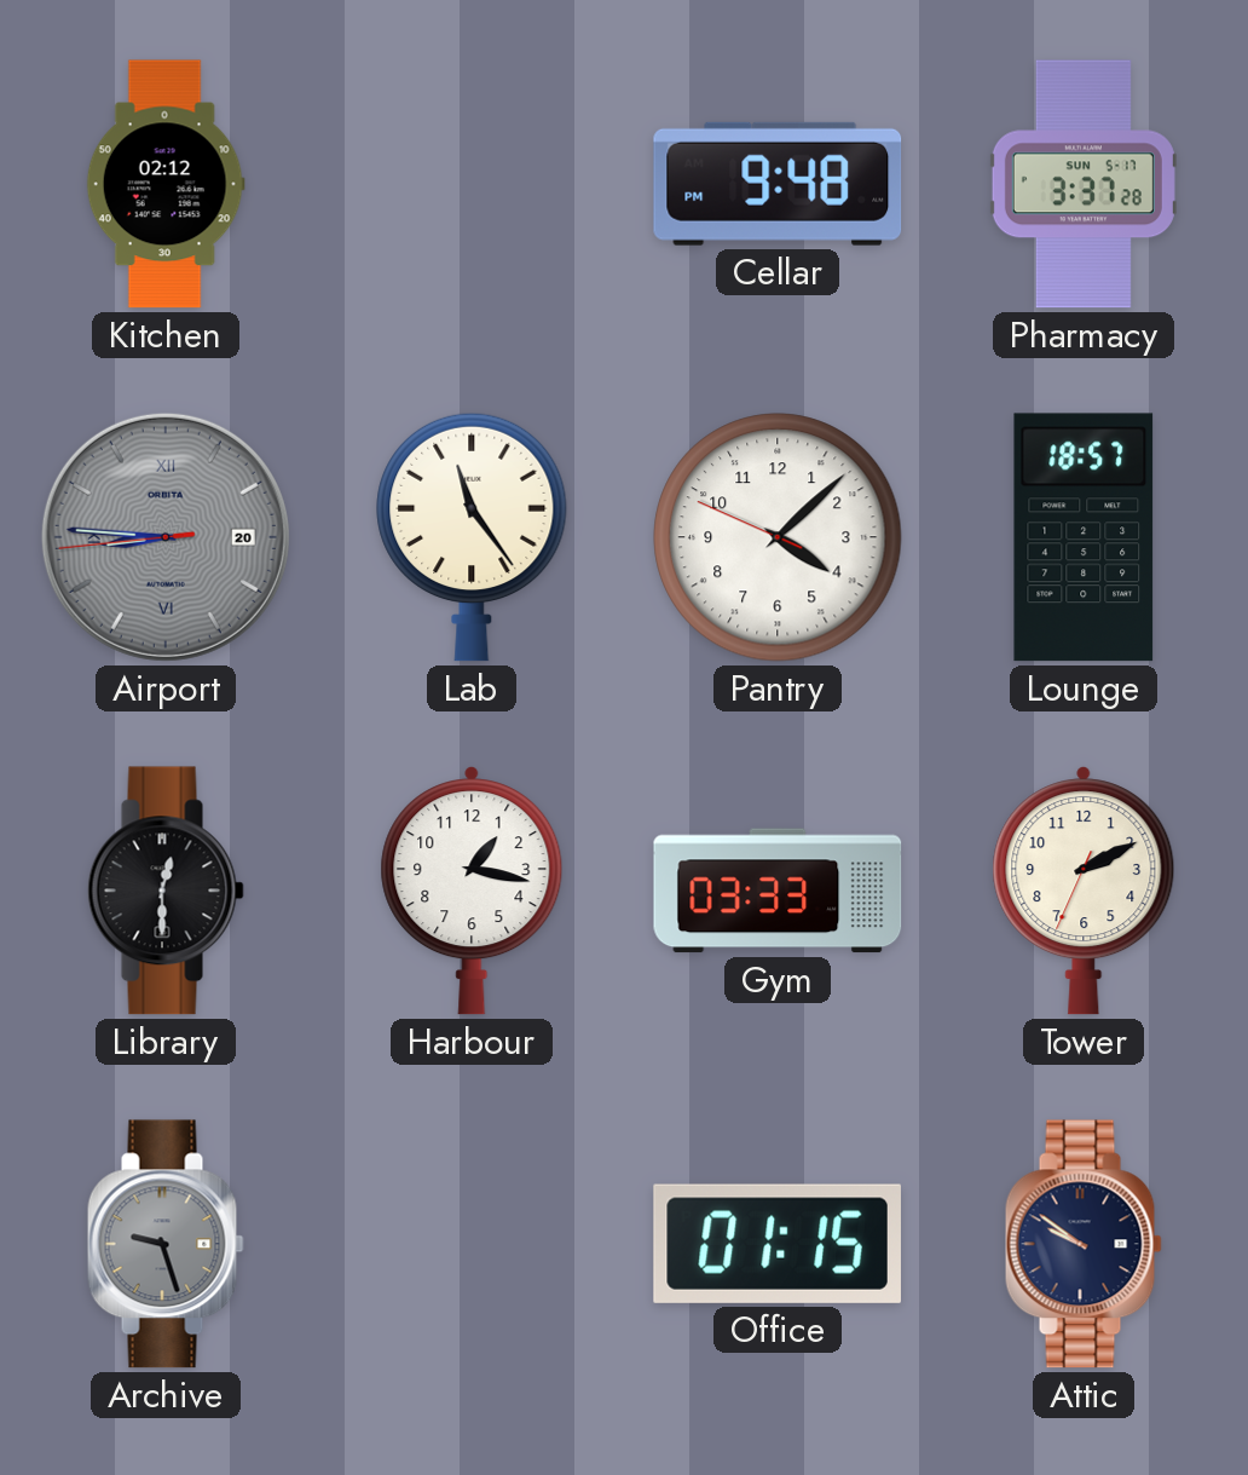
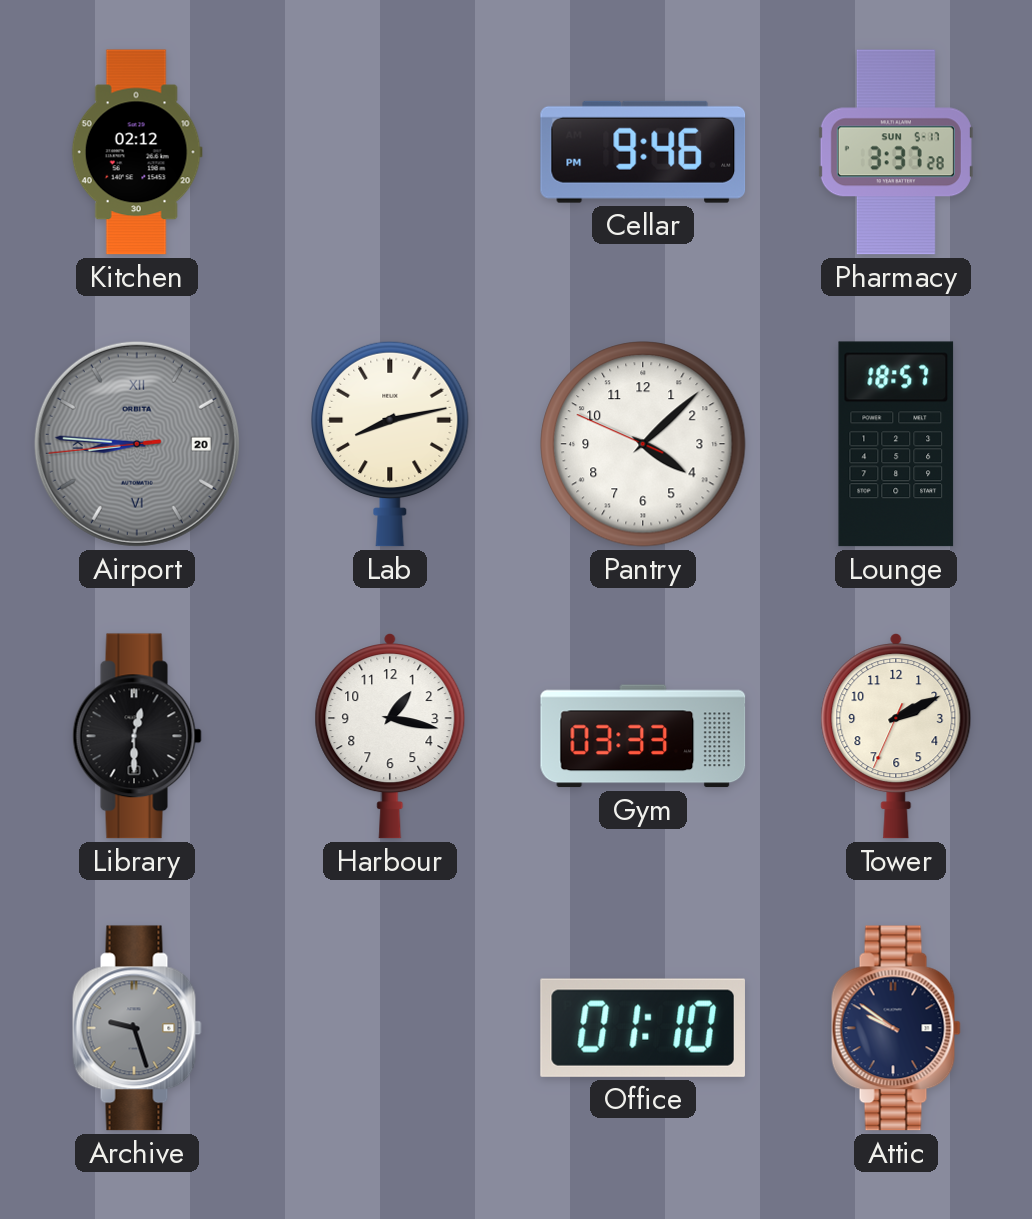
Cellar: 9:48 -> 9:46 (643, 152)
Lab: 11:24 -> 8:13 (390, 444)
Office: 01:15 -> 01:10 (643, 1028)
